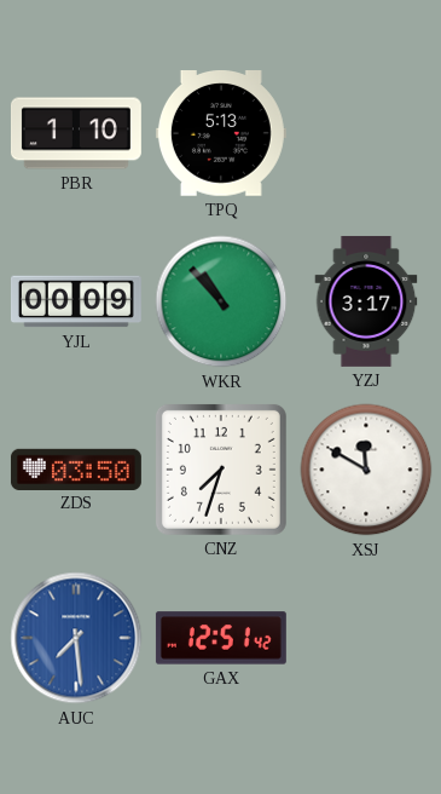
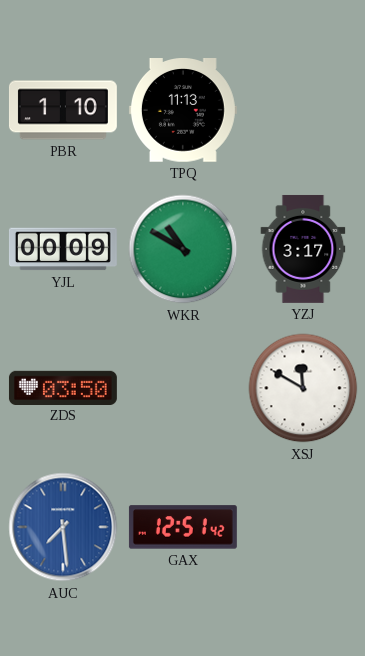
TPQ: 5:13 -> 11:13 (183, 110)
WKR: 10:53 -> 10:50 (183, 249)
CNZ: 7:33 -> none (221, 470)
